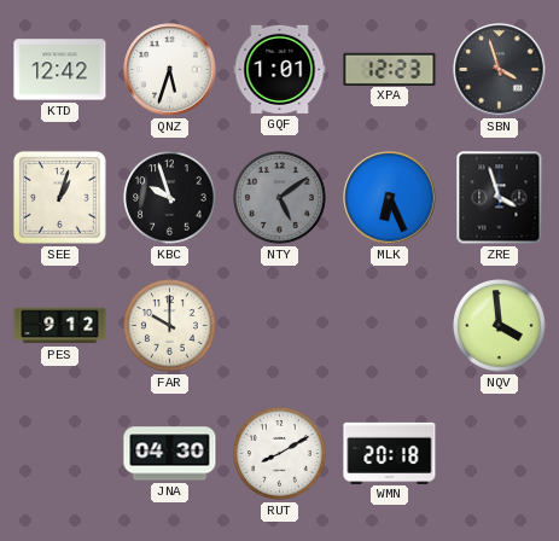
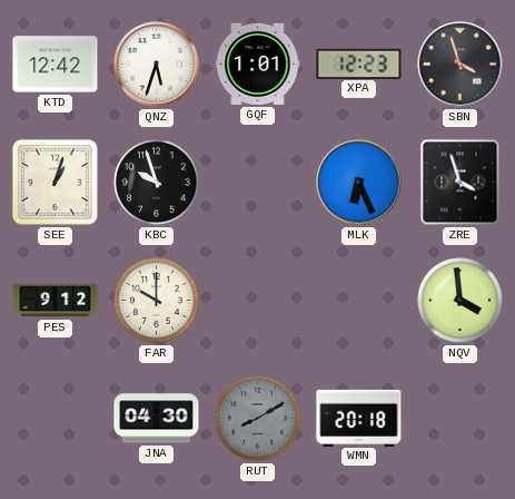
NTY: 5:09 -> none (280, 198)
RUT dial: white -> grey (258, 419)
